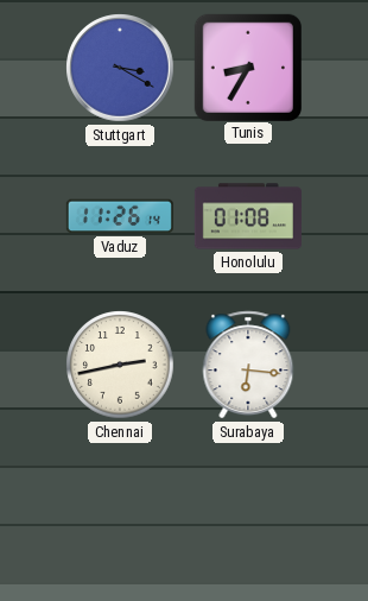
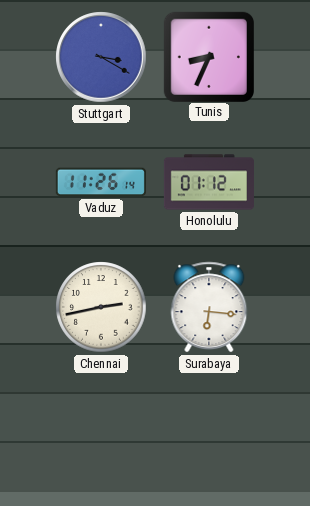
Tunis: 8:35 -> 8:34 (208, 56)
Honolulu: 01:08 -> 01:12 (209, 182)
